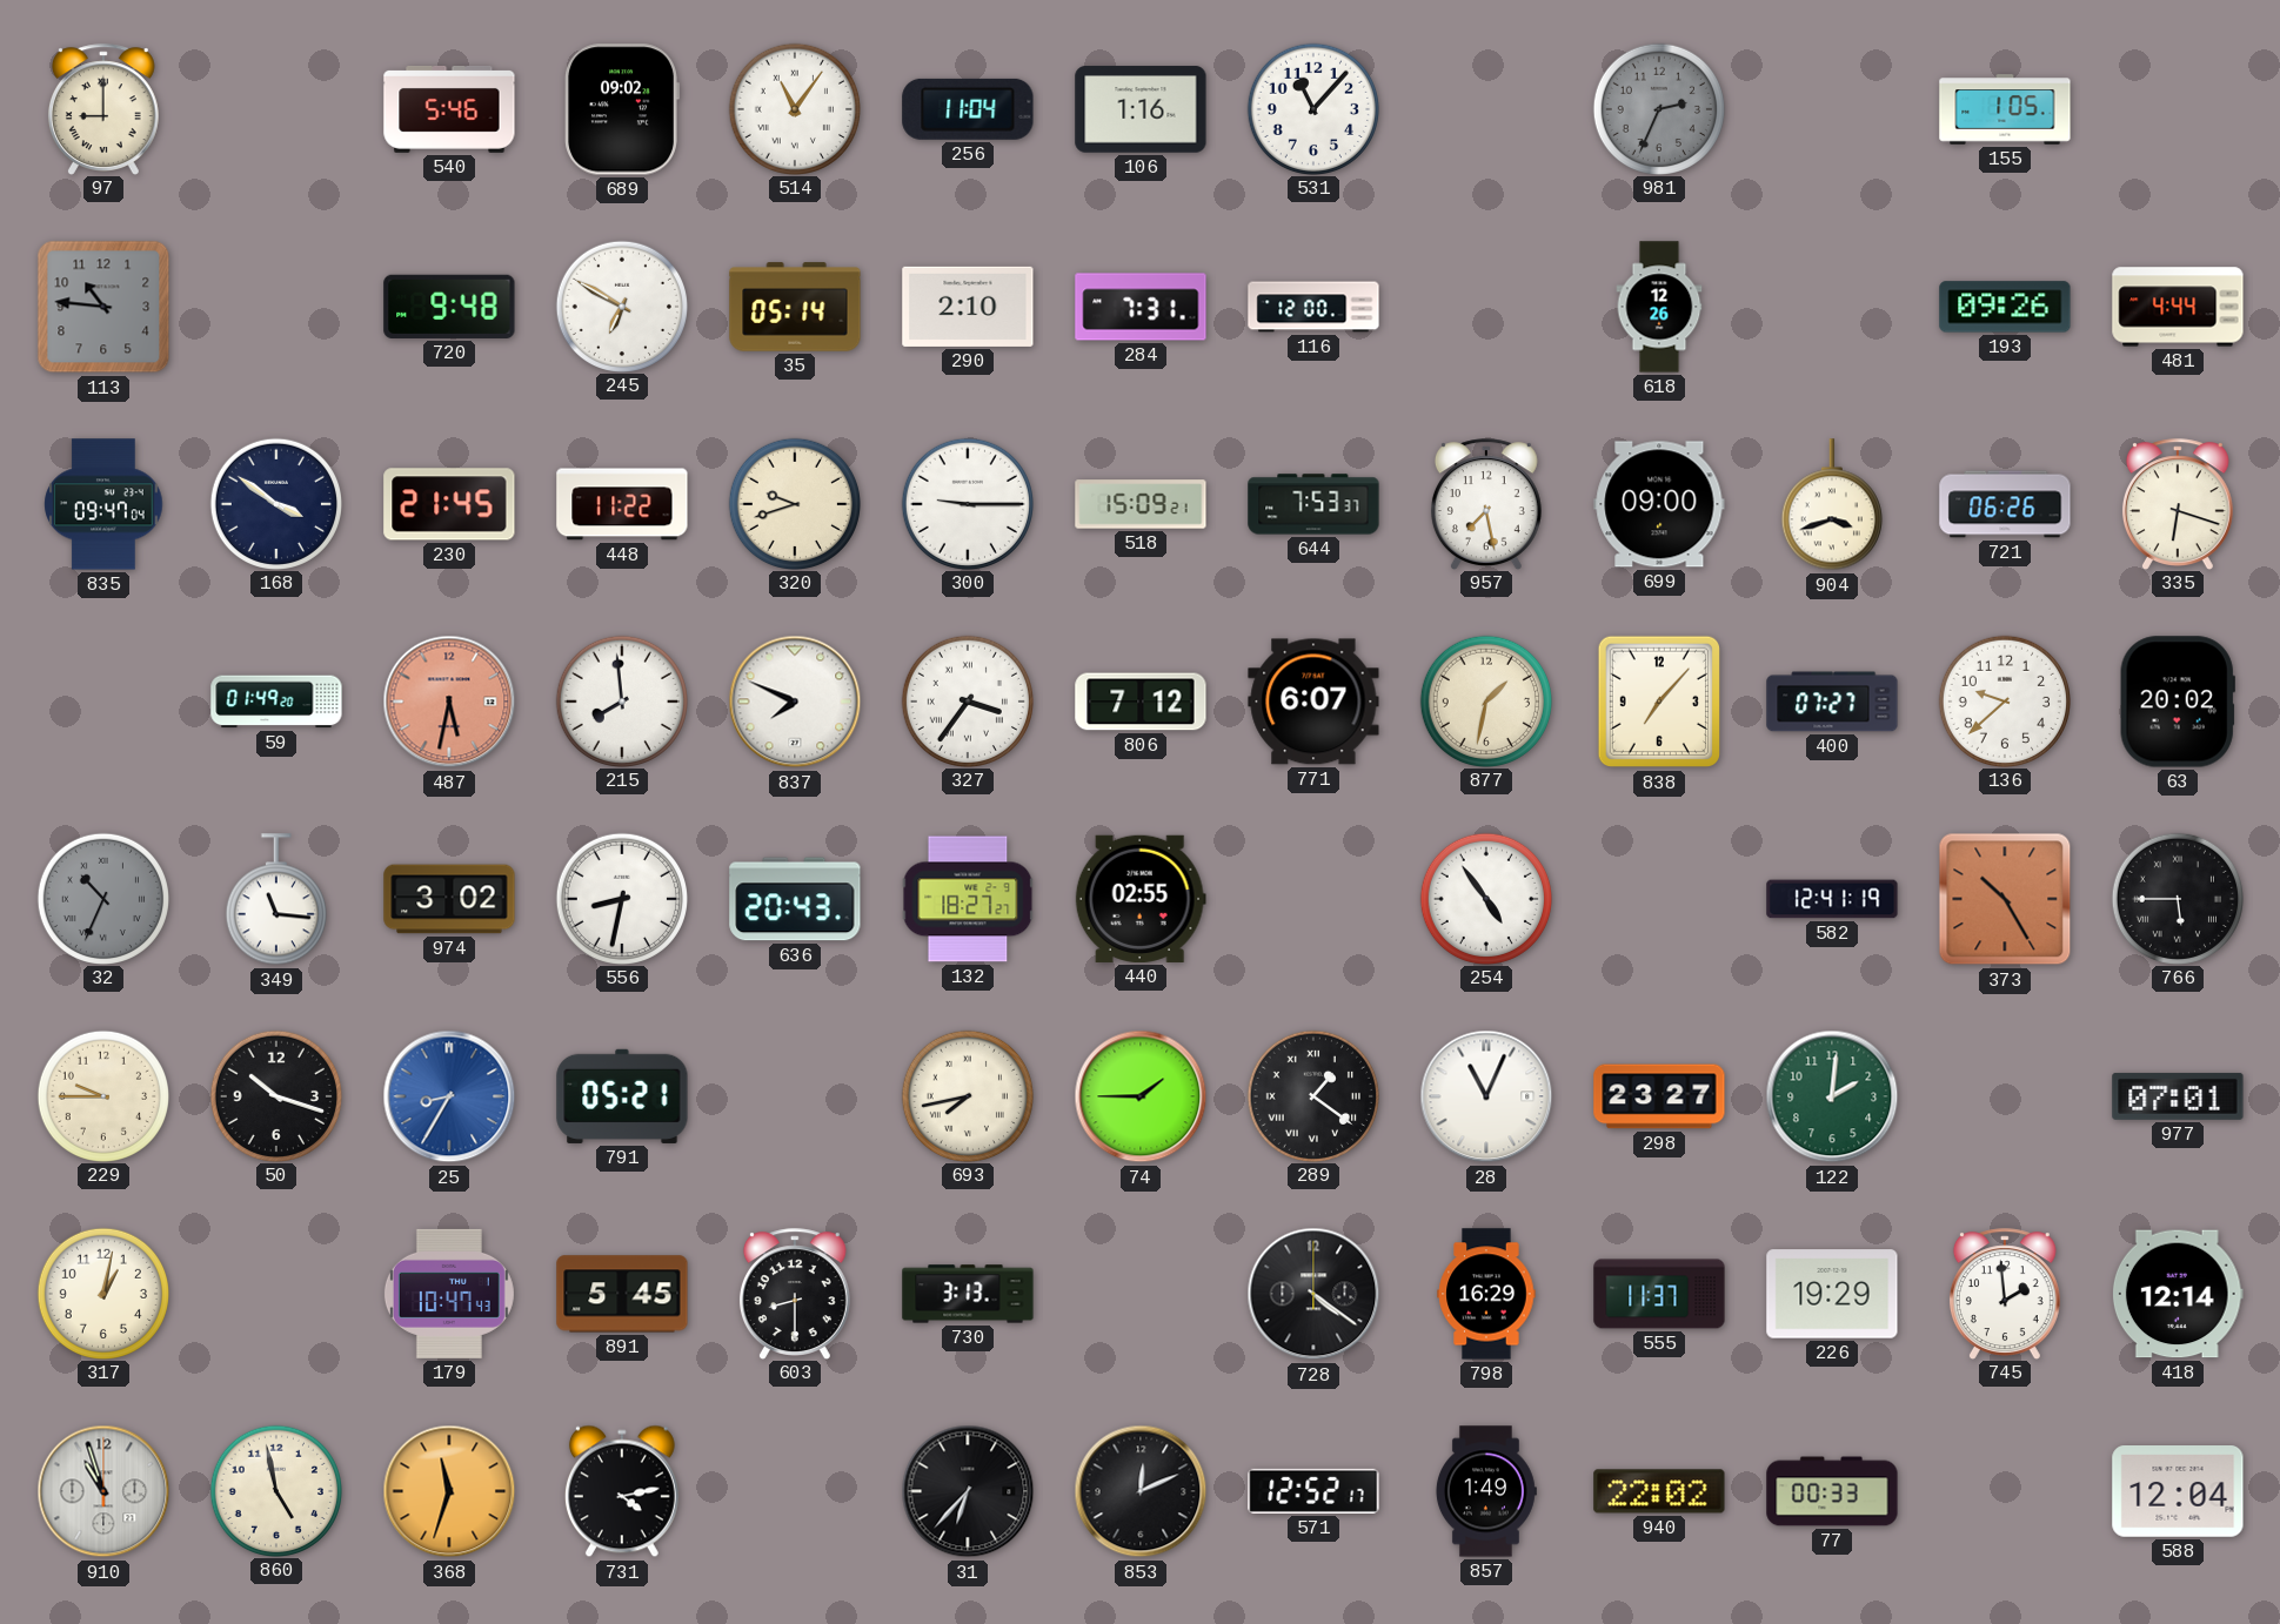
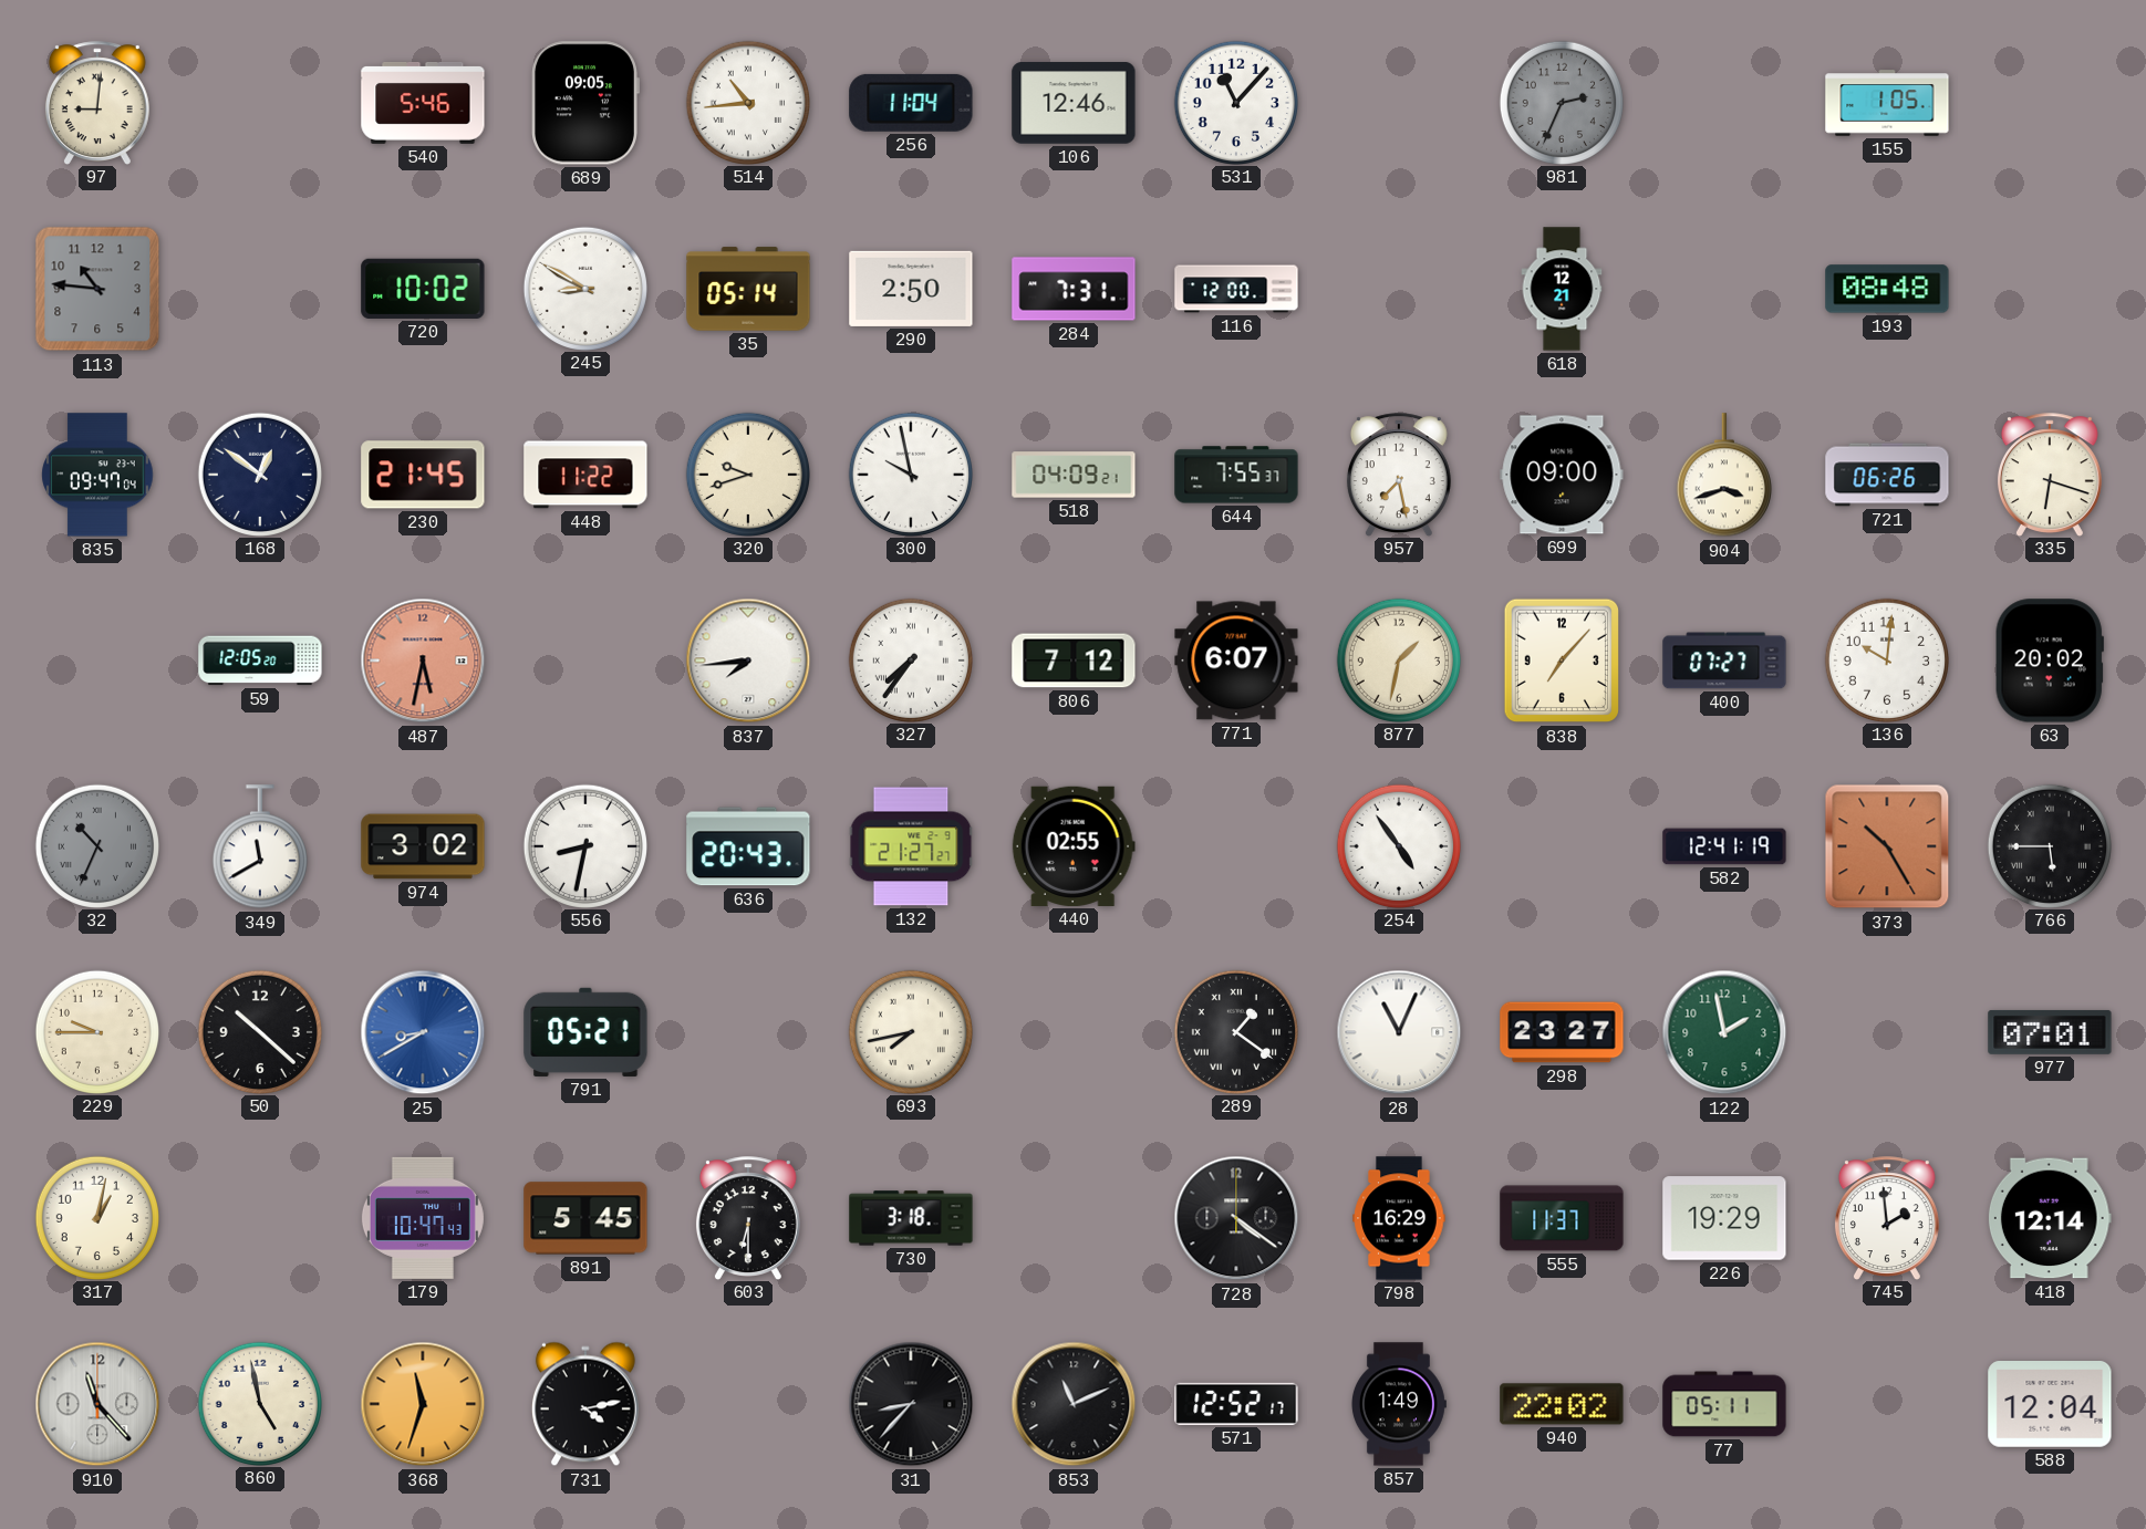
97: 9:00 -> 9:01 (97, 103)
689: 09:02 -> 09:05 (585, 103)
514: 11:06 -> 10:44 (747, 102)
106: 1:16 -> 12:46 (1074, 103)
720: 9:48 -> 10:02 (423, 289)
245: 6:50 -> 8:50 (584, 288)
290: 2:10 -> 2:50 (911, 289)
618: 12:26 -> 12:21 (1562, 289)
193: 09:26 -> 08:48 (1887, 289)
481: 4:44 -> none (2178, 307)
168: 3:51 -> 12:51 (259, 474)
300: 9:15 -> 9:58 (910, 474)
518: 15:09 -> 04:09 (1074, 475)
644: 7:53 -> 7:55 (1236, 475)
59: 01:49 -> 12:05 (260, 661)
215: 7:59 -> none (621, 700)
837: 7:49 -> 7:44 (748, 661)
327: 3:36 -> 7:36 (910, 659)
136: 9:38 -> 10:01 (1886, 659)
349: 11:16 -> 11:40 (260, 847)
132: 18:27 -> 21:27 (911, 846)
50: 10:18 -> 10:22 (259, 1031)
25: 8:35 -> 8:40 (423, 1032)
74: 1:45 -> none (1141, 1096)
122: 2:01 -> 1:58 (1724, 1032)
603: 8:30 -> 6:30 (748, 1218)
730: 3:13 -> 3:18 (911, 1218)
910: 10:57 -> 11:23 (97, 1404)
31: 6:37 -> 8:37 (911, 1404)
853: 12:11 -> 11:11 (1074, 1404)
77: 00:33 -> 05:11 (1724, 1404)
